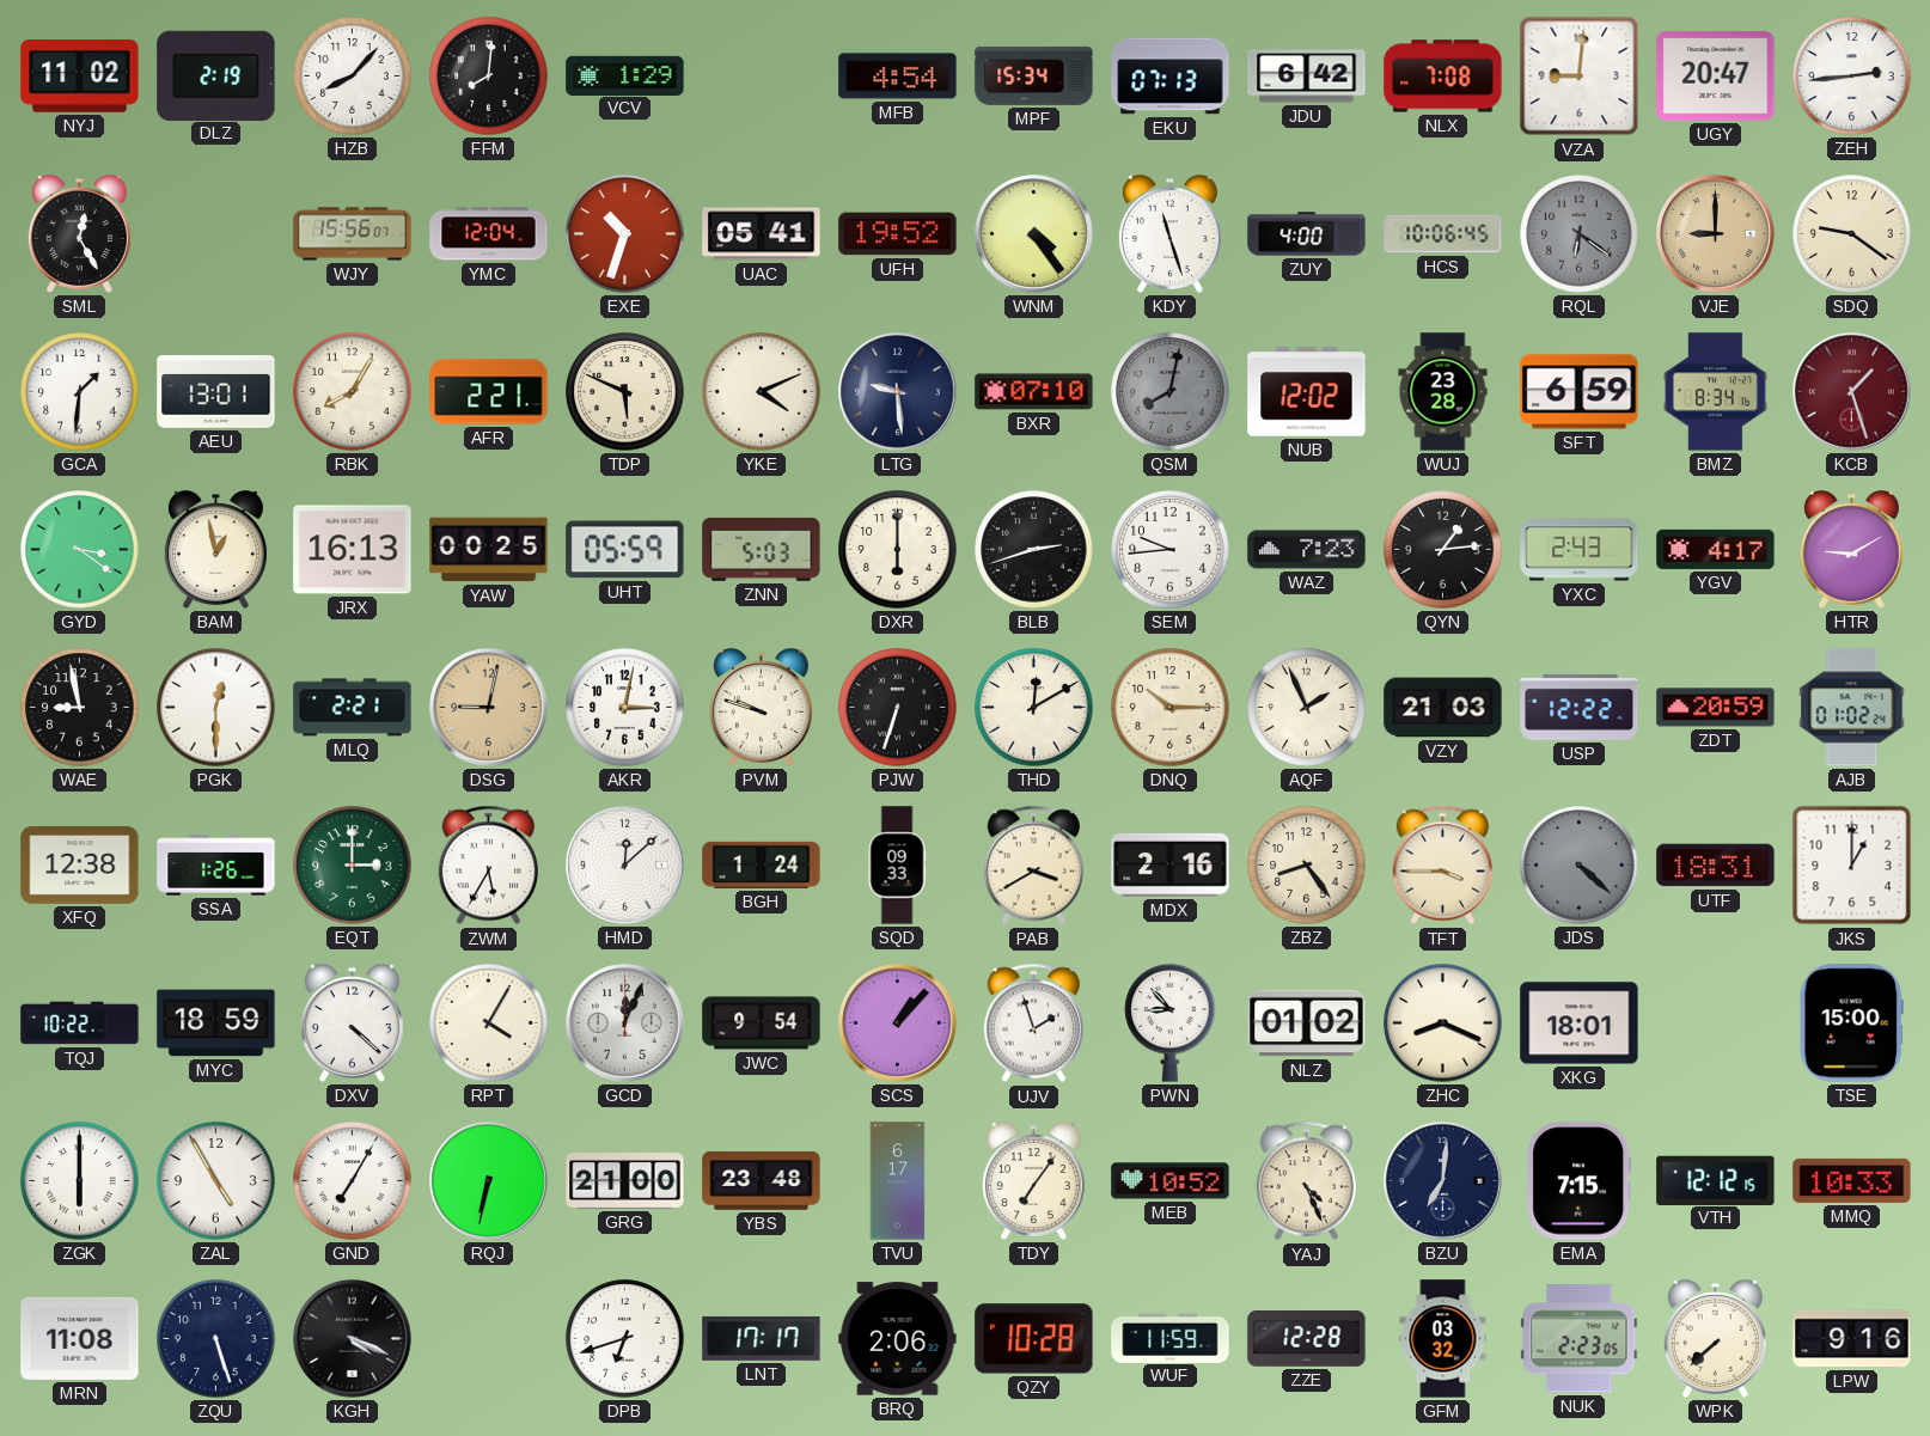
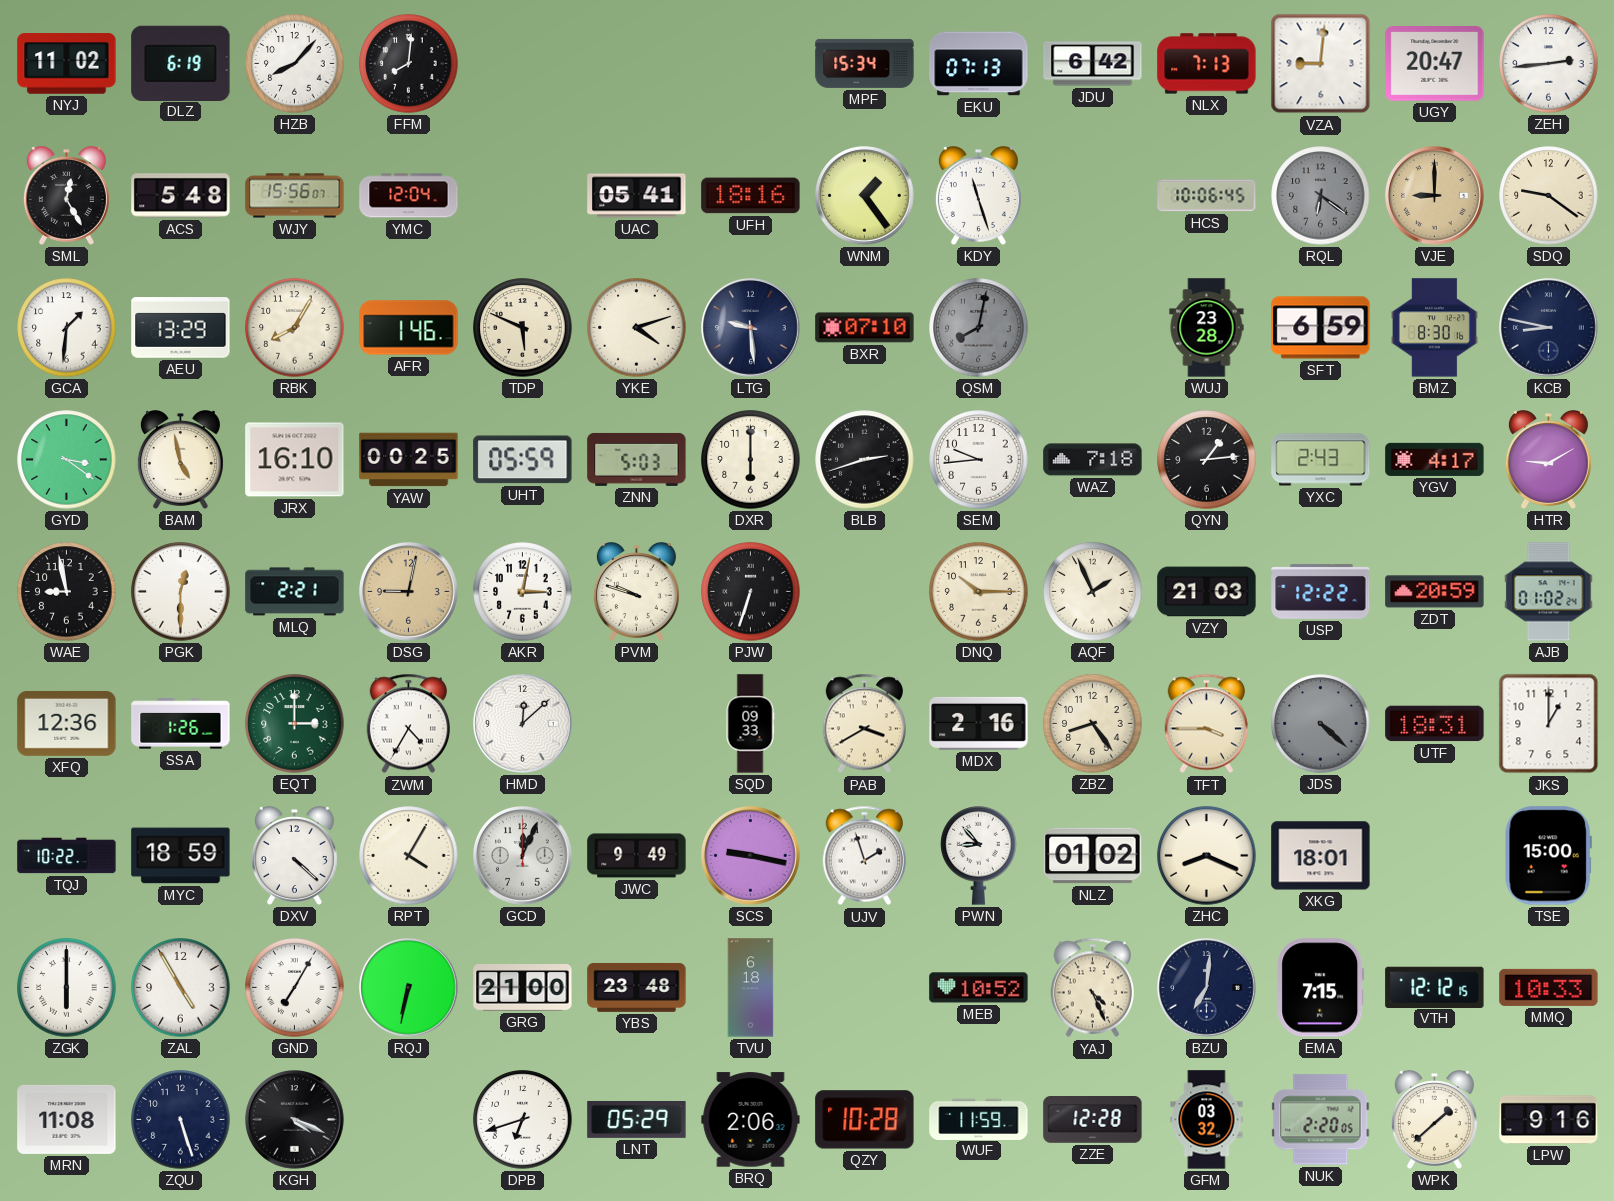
DLZ: 2:19 -> 6:19 (181, 63)
VCV: 1:29 -> none (625, 75)
MFB: 4:54 -> none (898, 77)
NLX: 7:08 -> 7:13 (1207, 64)
ACS: none -> 5:48 (181, 196)
EXE: 10:33 -> none (625, 234)
UFH: 19:52 -> 18:16 (751, 196)
WNM: 4:24 -> 1:24 (865, 196)
ZUY: 4:00 -> none (1307, 234)
AEU: 13:01 -> 13:29 (181, 328)
AFR: 2:21 -> 1:46 (409, 328)
YKE: 4:11 -> 4:12 (637, 328)
NUB: 12:02 -> none (1307, 392)
BMZ: 8:34 -> 8:30 (1435, 328)
KCB: 1:27 -> 8:47 (1549, 328)
KCB dial: burgundy -> navy (1549, 328)
BAM: 12:58 -> 4:58 (180, 460)
JRX: 16:13 -> 16:10 (295, 460)
WAZ: 7:23 -> 7:18 (1093, 460)
THD: 12:10 -> none (1034, 708)
XFQ: 12:38 -> 12:36 (67, 723)
ZWM: 5:35 -> 4:35 (408, 724)
BGH: 1:24 -> none (762, 864)
JWC: 9:54 -> 9:49 (637, 856)
SCS: 1:07 -> 9:17 (751, 856)
TVU: 6:17 -> 6:18 (751, 988)
TDY: 7:06 -> none (1033, 1181)
LNT: 17:17 -> 05:29 (637, 1119)
NUK: 2:23 -> 2:20 (1321, 1120)
WPK: 7:38 -> 1:38 (1434, 1120)
